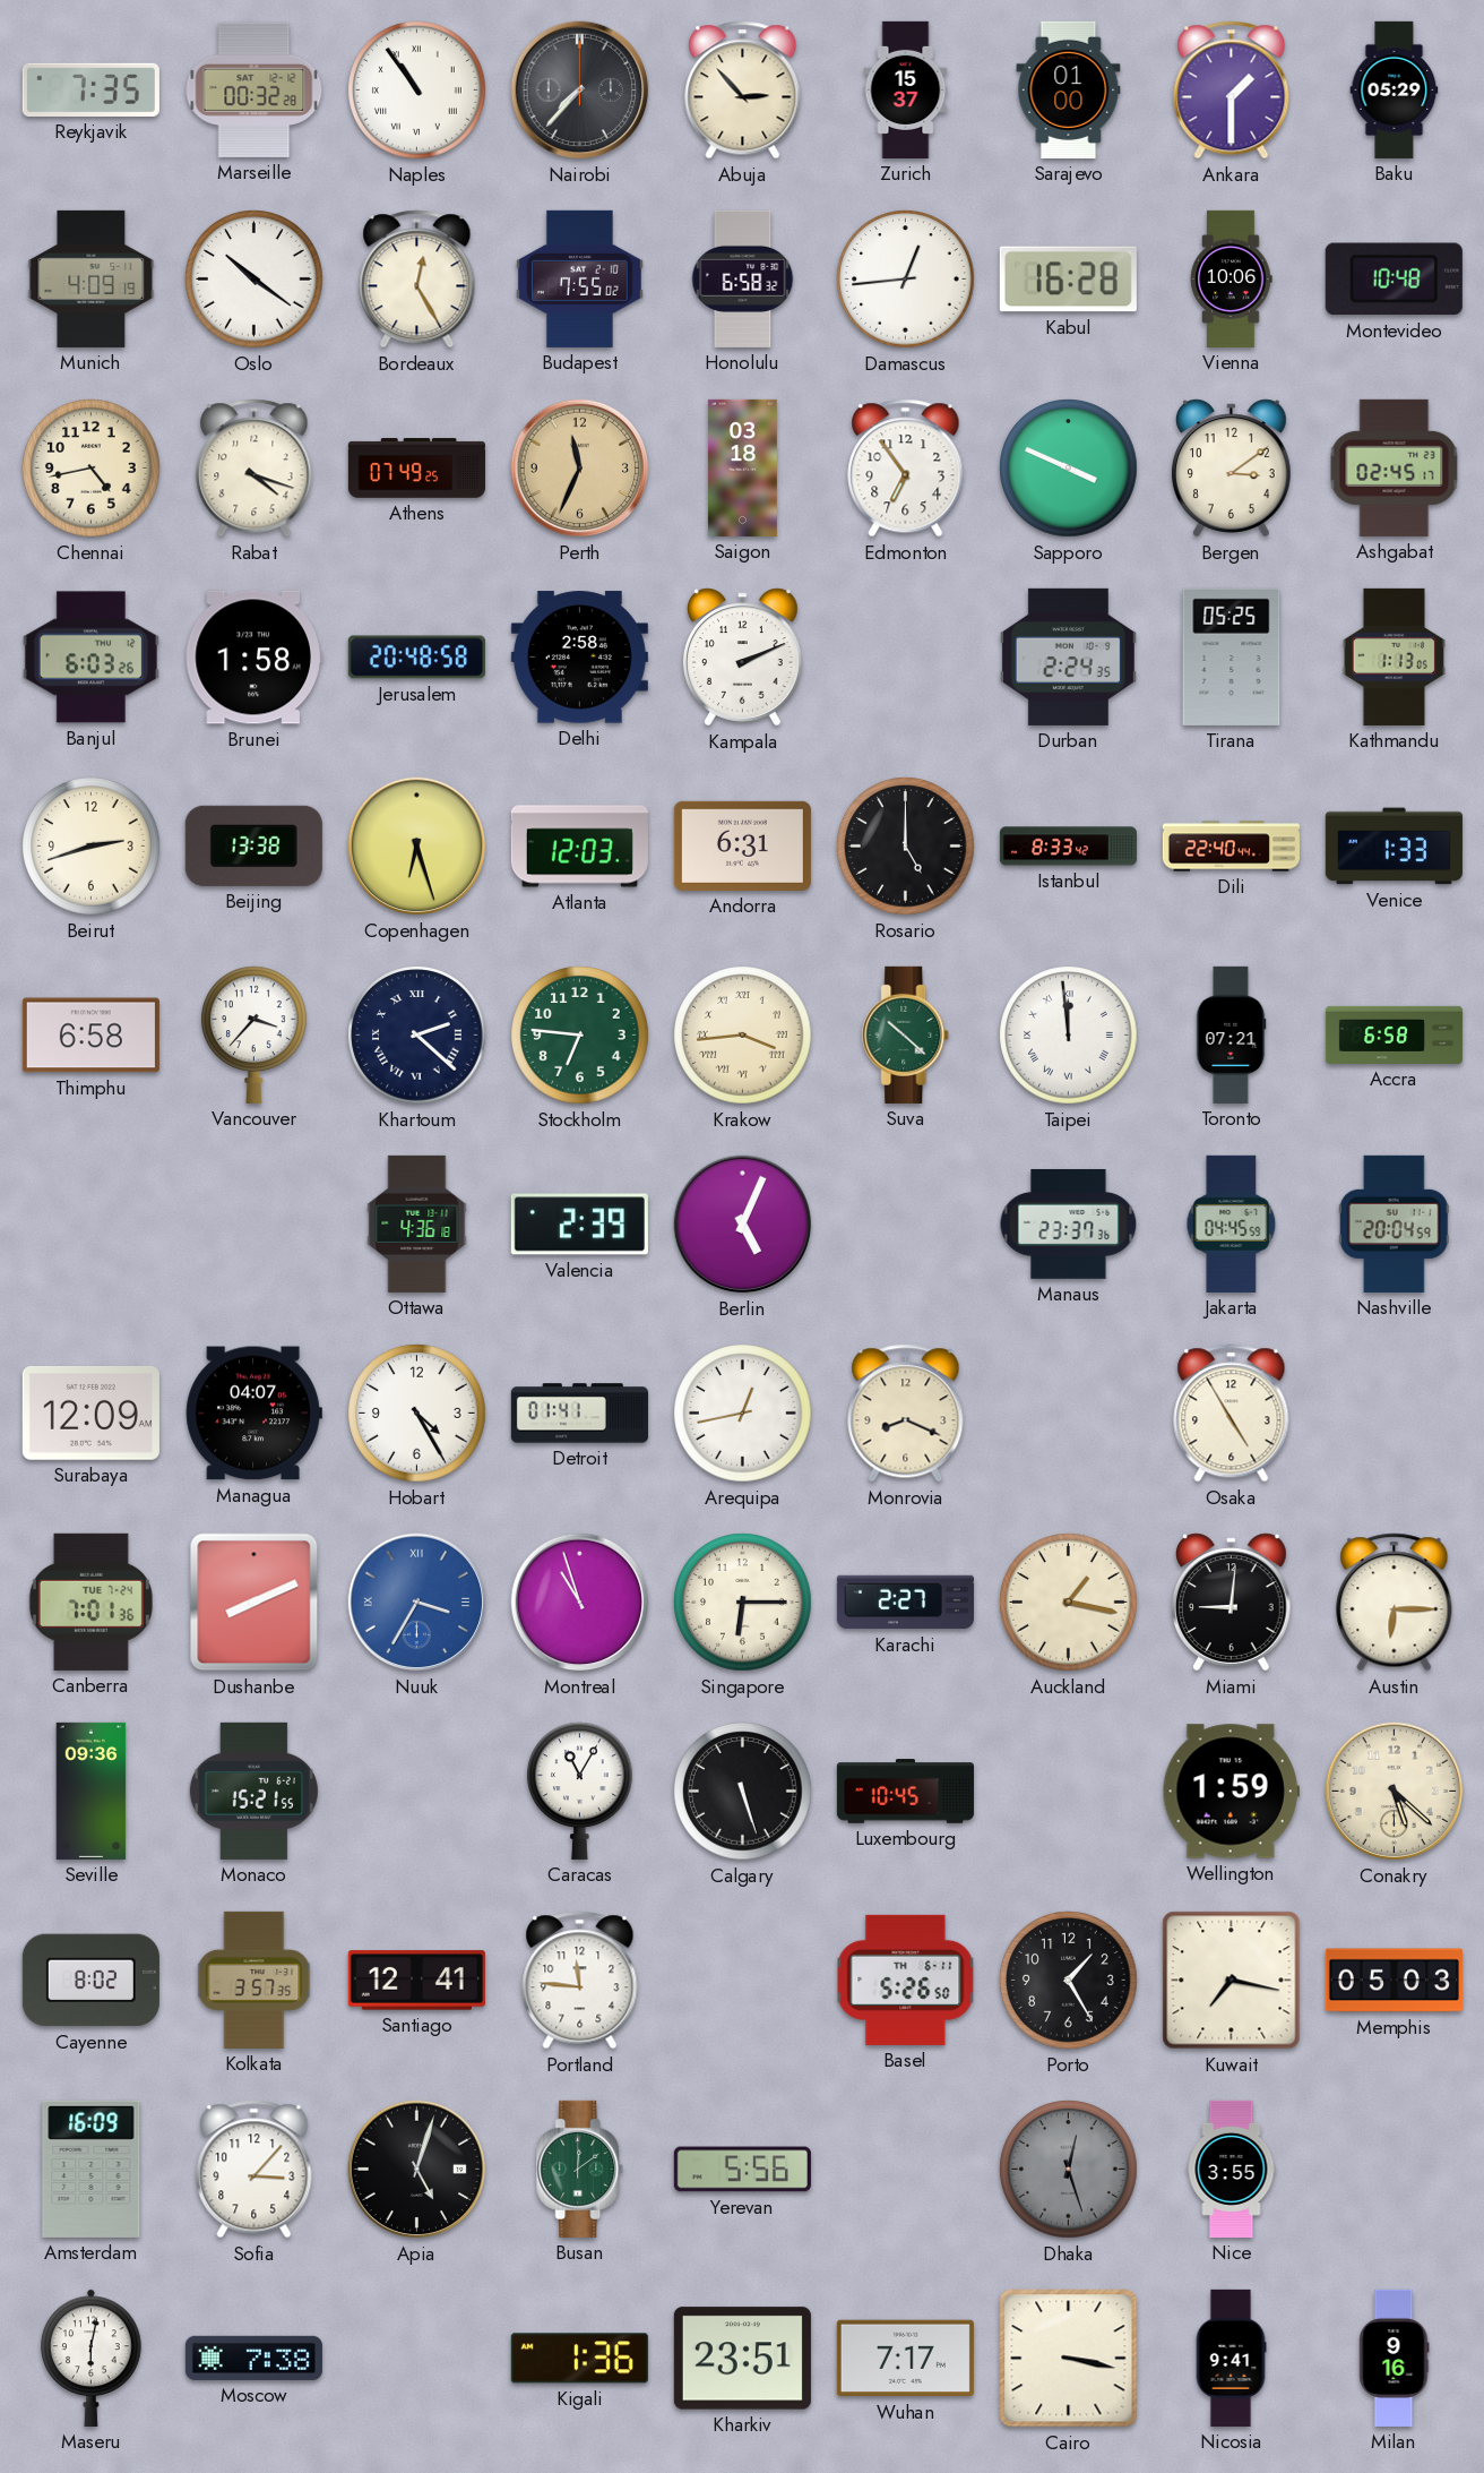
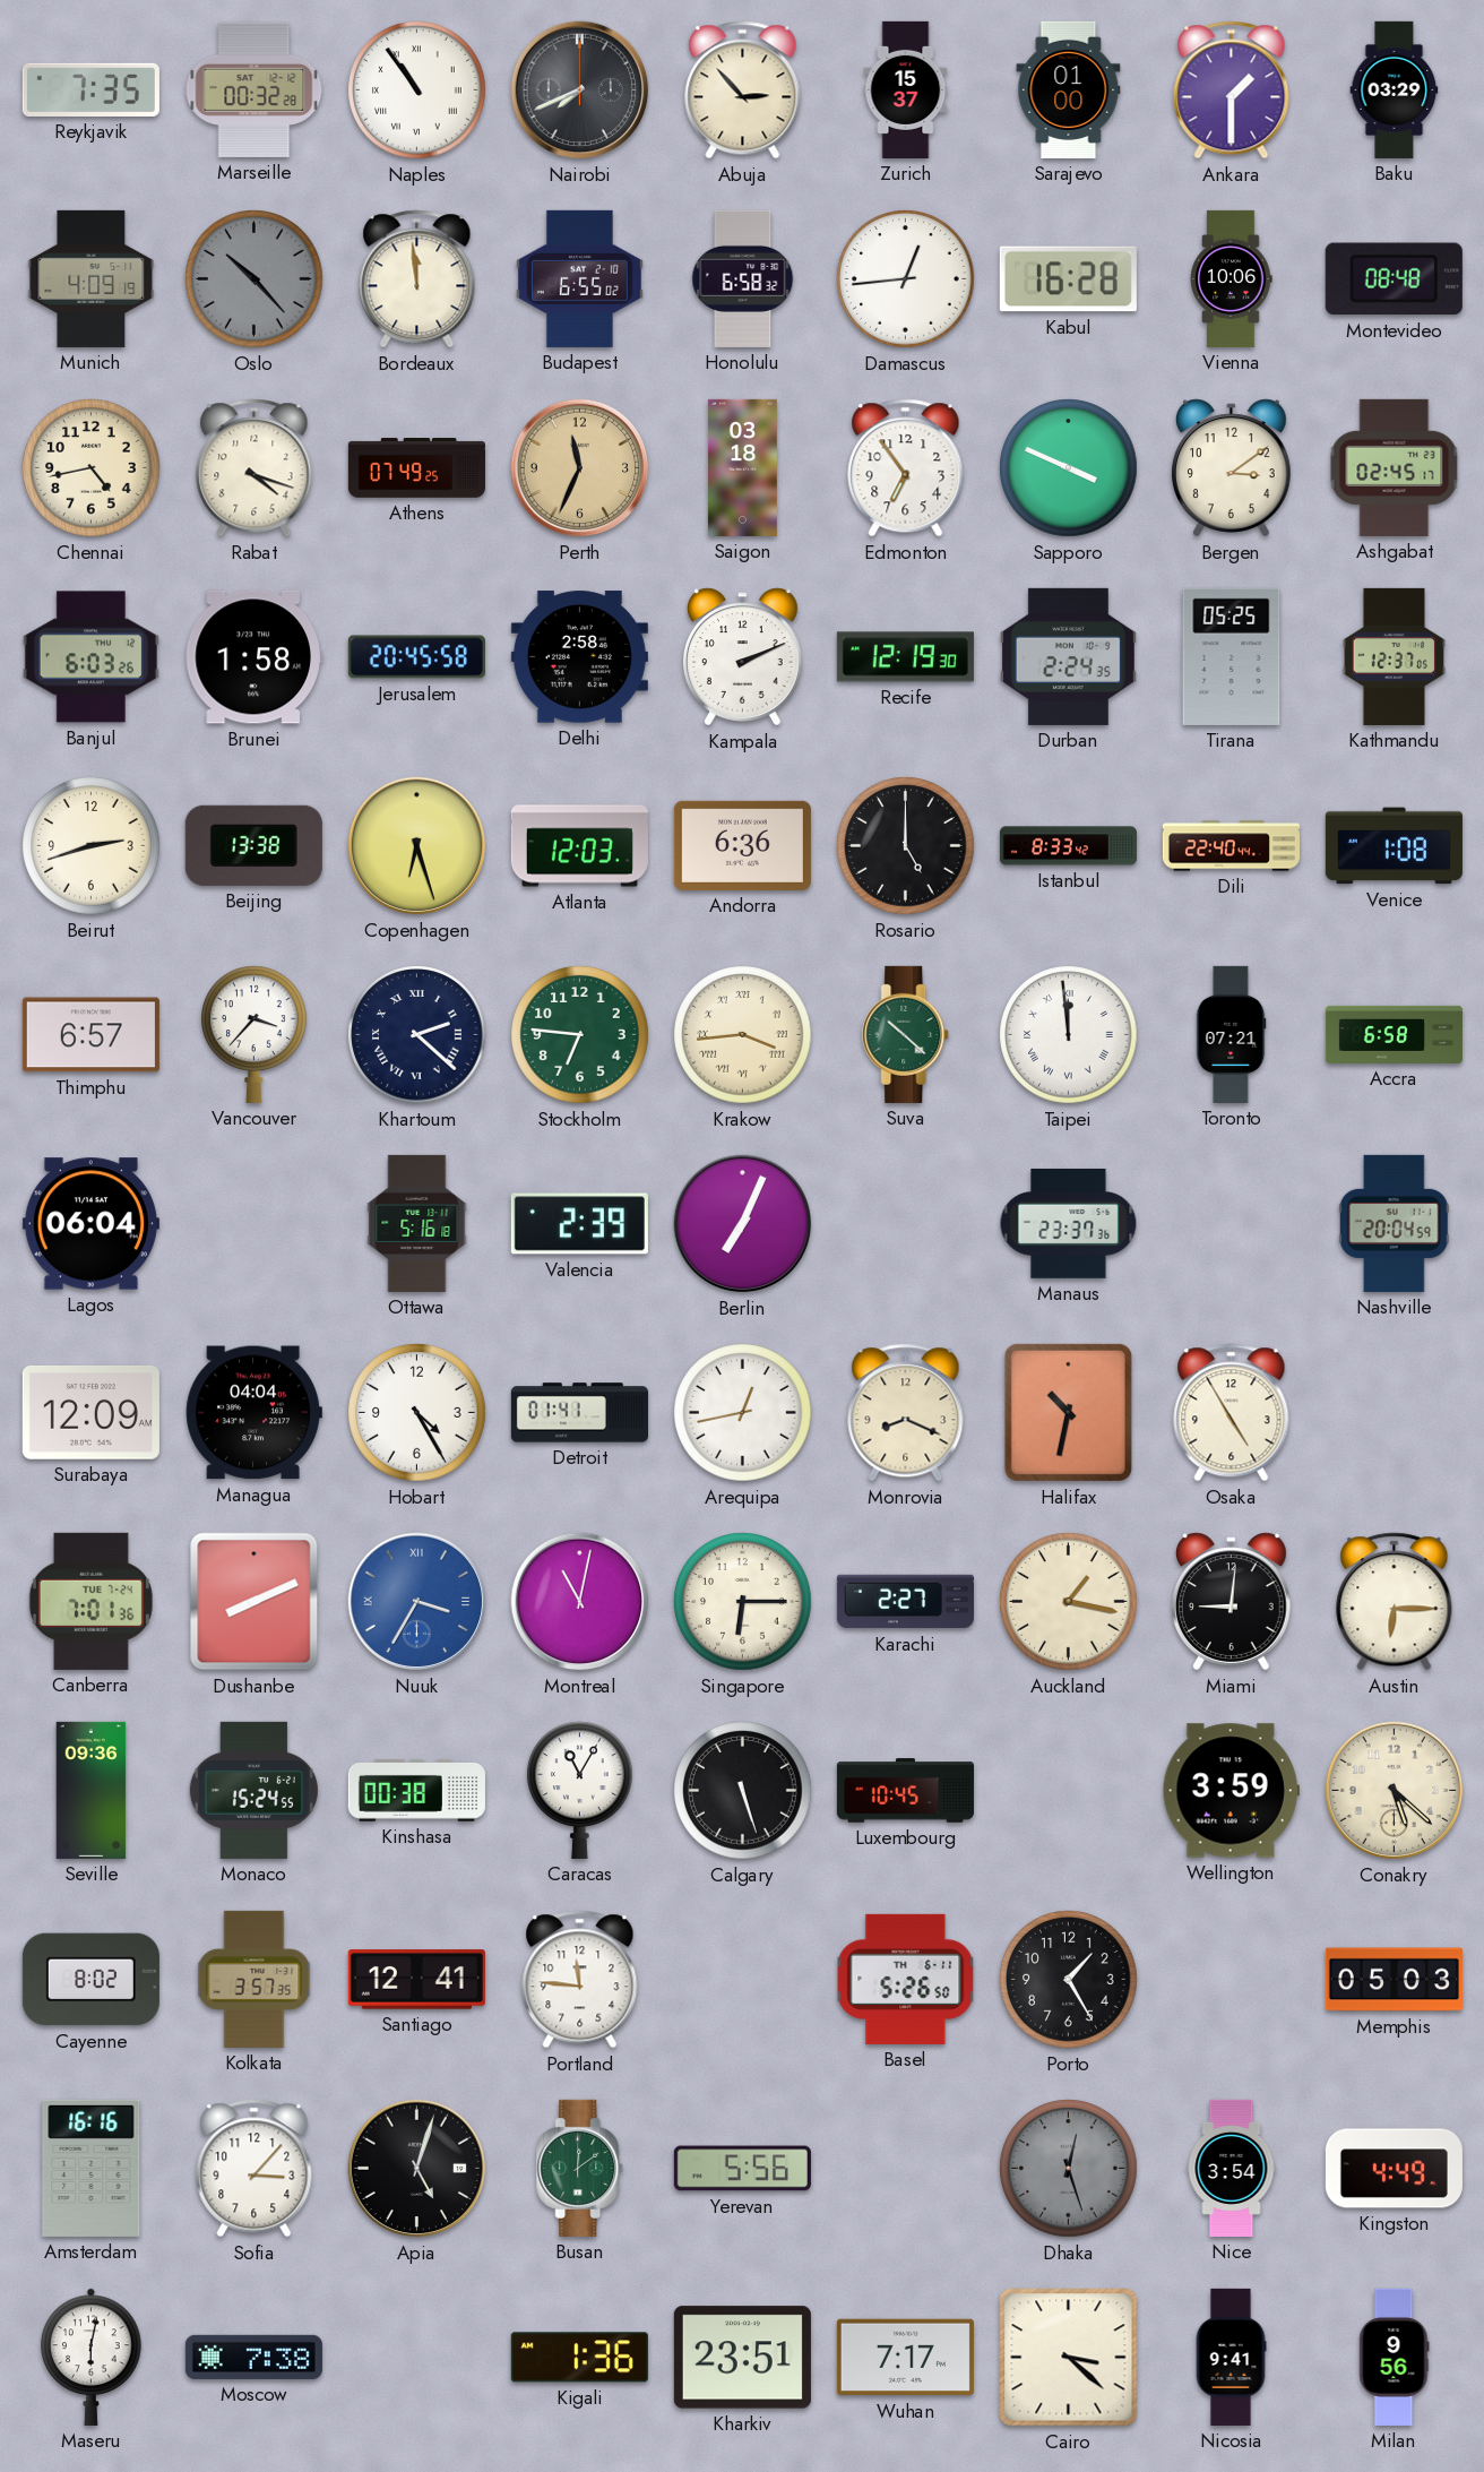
Nairobi: 7:37 -> 7:41 (580, 91)
Baku: 05:29 -> 03:29 (1395, 89)
Oslo: 10:21 -> 10:23 (254, 279)
Oslo dial: white -> grey (254, 279)
Bordeaux: 12:25 -> 11:59 (417, 279)
Budapest: 7:55 -> 6:55 (579, 278)
Montevideo: 10:48 -> 08:48 (1394, 279)
Jerusalem: 20:48 -> 20:45 (416, 657)
Recife: none -> 12:19 (905, 657)
Kathmandu: 1:13 -> 12:37 (1394, 656)
Andorra: 6:31 -> 6:36 (742, 845)
Venice: 1:33 -> 1:08 (1394, 846)
Thimphu: 6:58 -> 6:57 (90, 1035)
Lagos: none -> 06:04 (90, 1224)
Ottawa: 4:36 -> 5:16 (417, 1223)
Berlin: 5:04 -> 7:04 (743, 1224)
Jakarta: 04:45 -> none (1232, 1223)
Managua: 04:07 -> 04:04 (253, 1413)
Halifax: none -> 10:32 (1068, 1412)
Montreal: 10:57 -> 11:02 (580, 1602)
Monaco: 15:21 -> 15:24 (253, 1790)
Kinshasa: none -> 00:38 (416, 1790)
Wellington: 1:59 -> 3:59 (1231, 1791)
Kuwait: 7:17 -> none (1232, 1981)
Amsterdam: 16:09 -> 16:16 (92, 2168)
Nice: 3:55 -> 3:54 (1232, 2168)
Kingston: none -> 4:49 (1394, 2169)
Cairo: 3:17 -> 3:22 (1069, 2358)
Milan: 9:16 -> 9:56 (1395, 2357)
